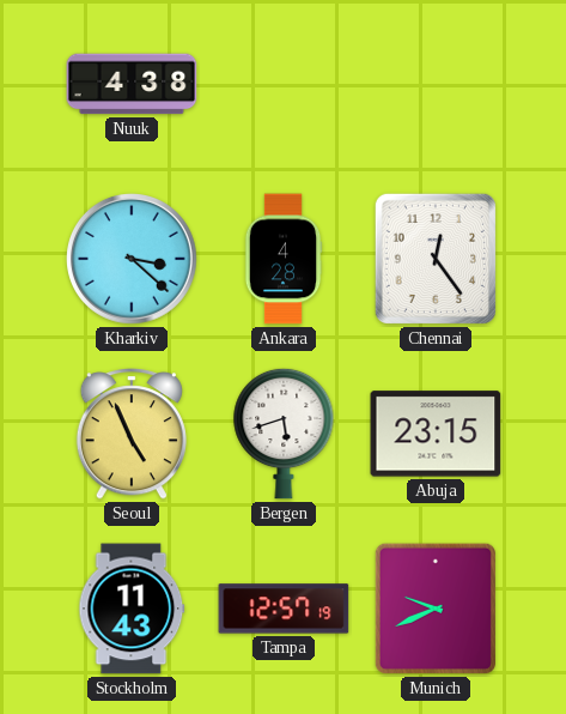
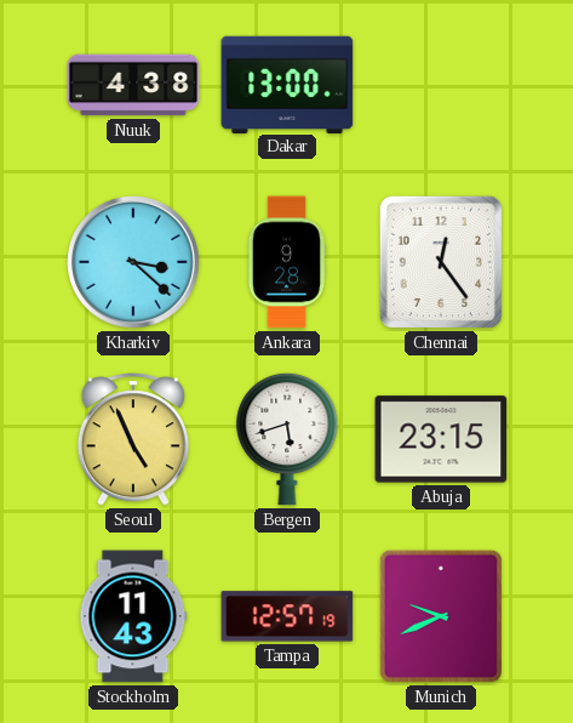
Dakar: none -> 13:00 (287, 84)
Ankara: 4:28 -> 9:28 (287, 262)
